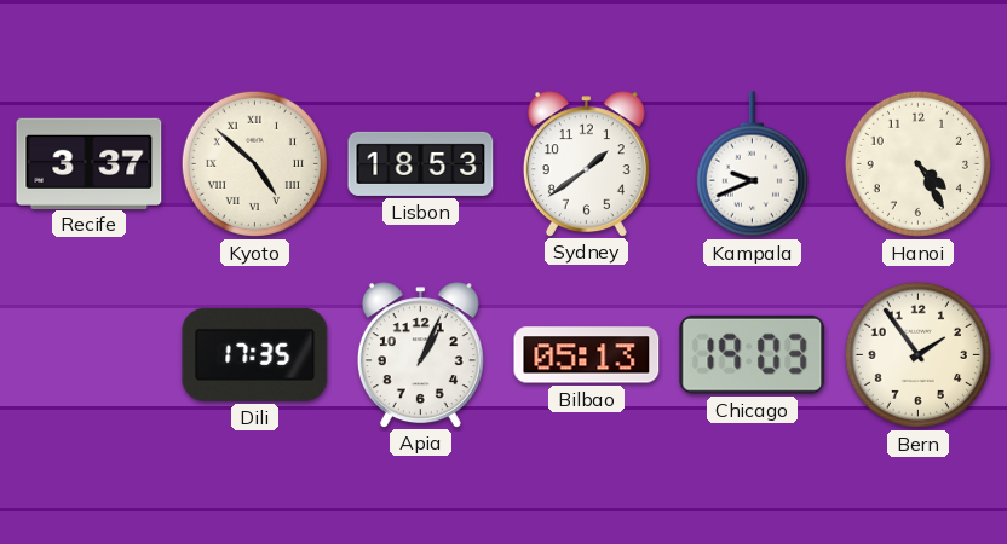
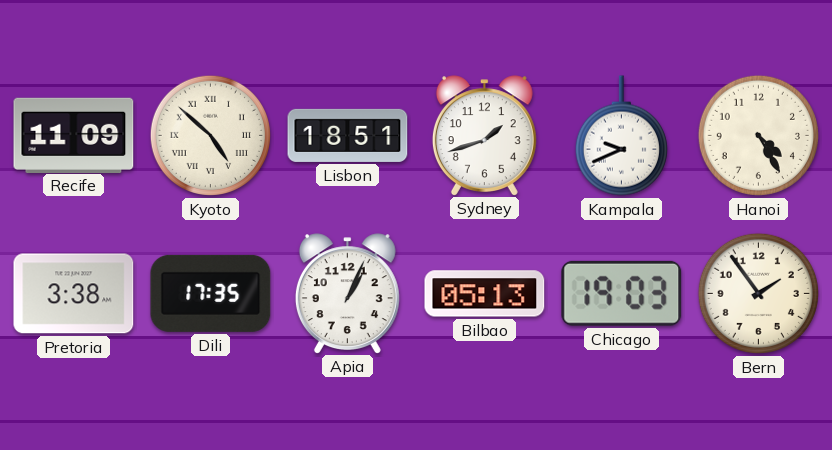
Recife: 3:37 -> 11:09 (74, 135)
Lisbon: 18:53 -> 18:51 (348, 135)
Sydney: 1:39 -> 1:42 (484, 135)
Pretoria: none -> 3:38 (74, 294)
